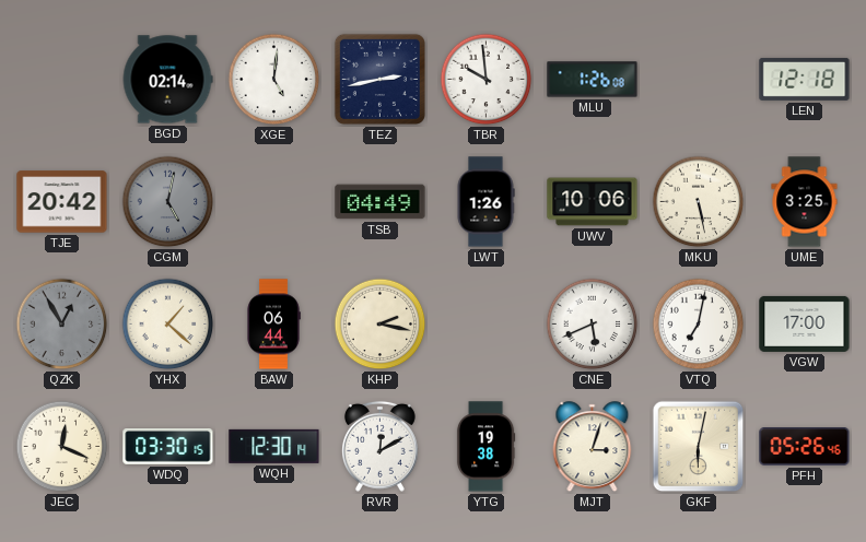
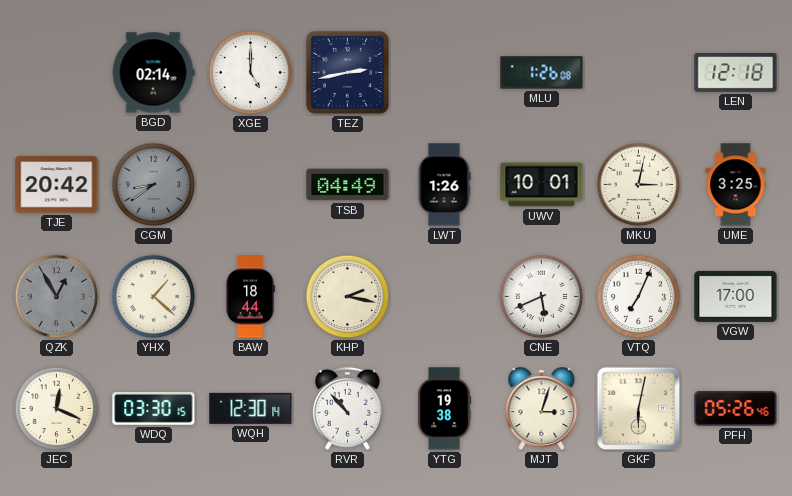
XGE: 5:01 -> 5:00 (251, 73)
TBR: 9:59 -> none (487, 80)
CGM: 5:02 -> 8:39 (154, 185)
UWV: 10:06 -> 10:01 (542, 185)
MKU: 5:28 -> 3:02 (639, 185)
BAW: 06:44 -> 18:44 (250, 297)
VTQ: 7:02 -> 7:04 (639, 297)
RVR: 12:10 -> 10:53 (347, 408)
